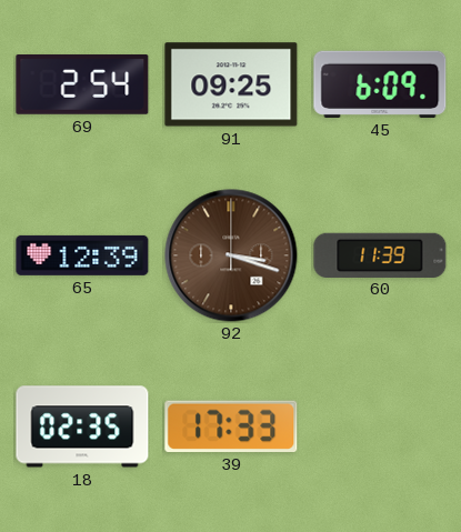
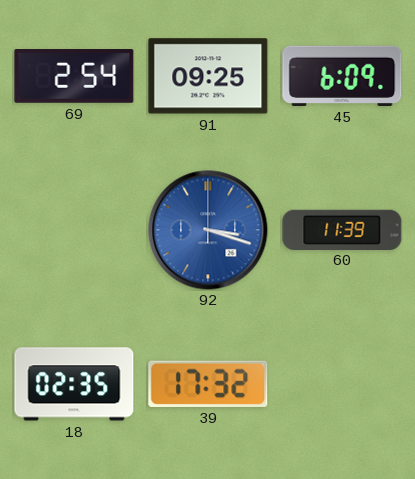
65: 12:39 -> none (82, 255)
92 dial: brown -> blue (208, 230)
39: 17:33 -> 17:32 (208, 384)
